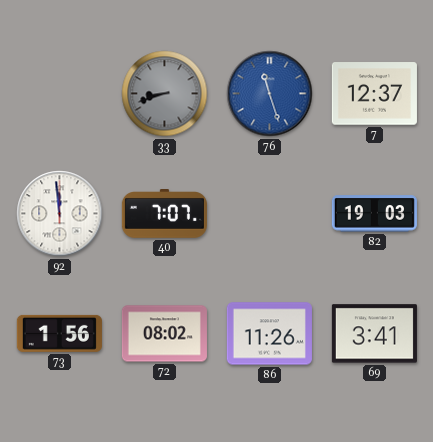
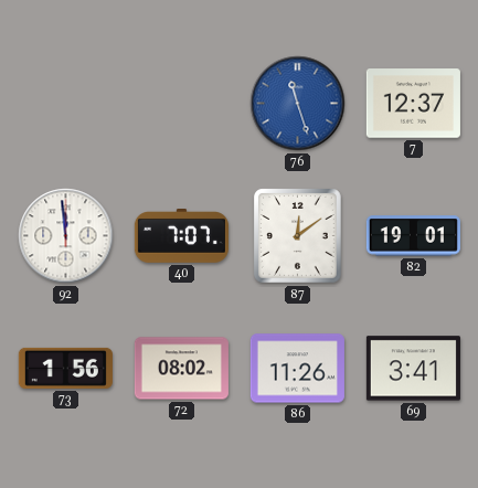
33: 8:42 -> none (165, 94)
87: none -> 12:09 (298, 236)
82: 19:03 -> 19:01 (413, 236)
